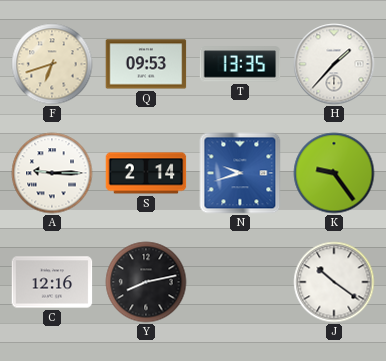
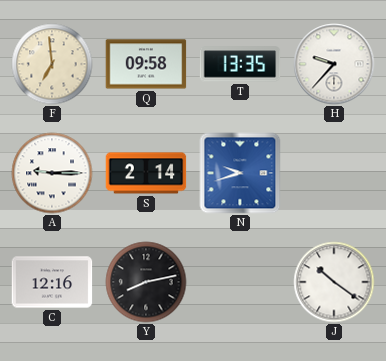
F: 6:42 -> 6:59 (52, 64)
Q: 09:53 -> 09:58 (146, 64)
H: 1:37 -> 9:37 (334, 64)
K: 9:24 -> none (334, 173)
